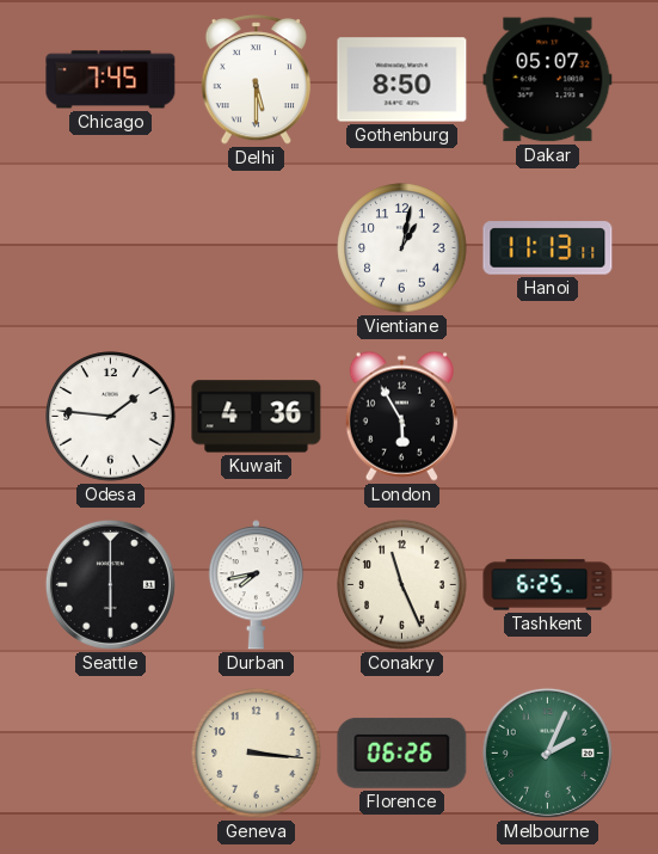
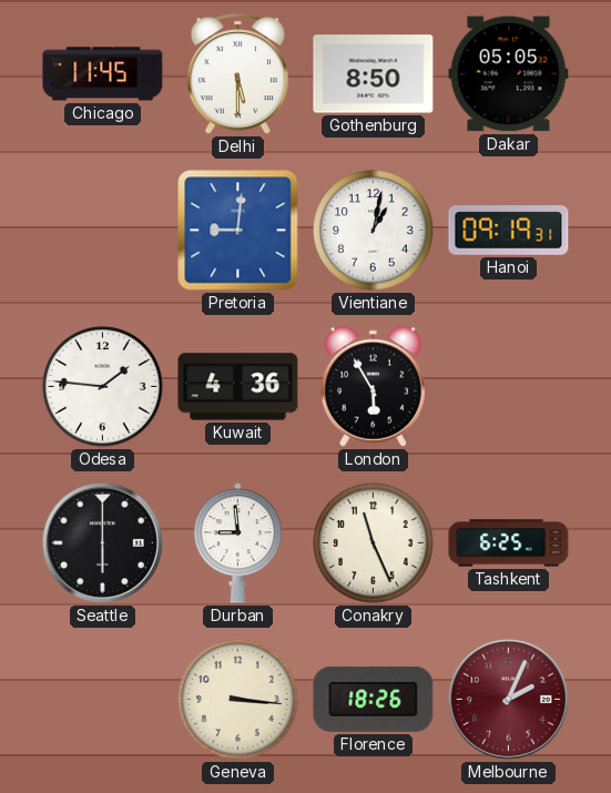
Chicago: 7:45 -> 11:45 (103, 74)
Dakar: 05:07 -> 05:05 (509, 74)
Pretoria: none -> 9:01 (238, 231)
Hanoi: 11:13 -> 09:19 (509, 231)
Durban: 7:43 -> 8:59 (237, 543)
Florence: 06:26 -> 18:26 (374, 699)
Melbourne dial: green -> burgundy (508, 699)
